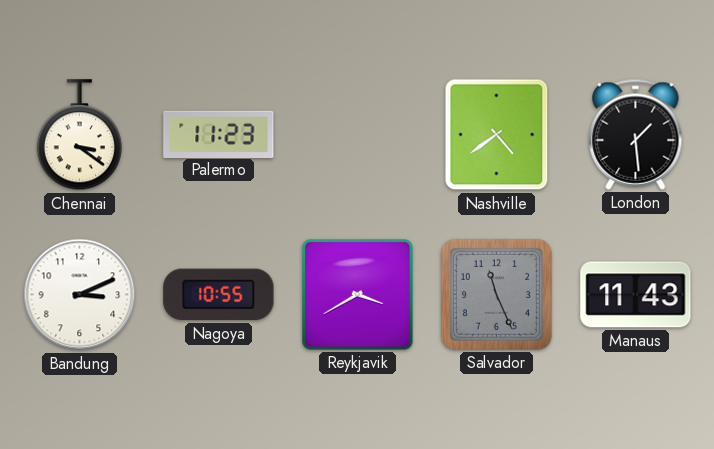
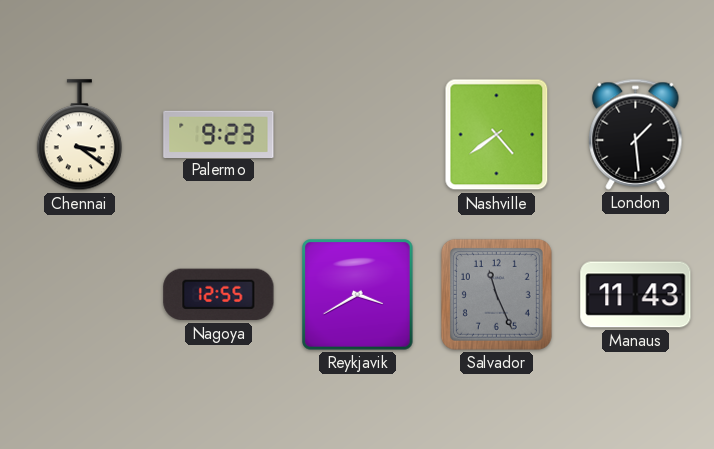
Palermo: 11:23 -> 9:23 (219, 134)
Bandung: 3:11 -> none (80, 295)
Nagoya: 10:55 -> 12:55 (219, 295)
